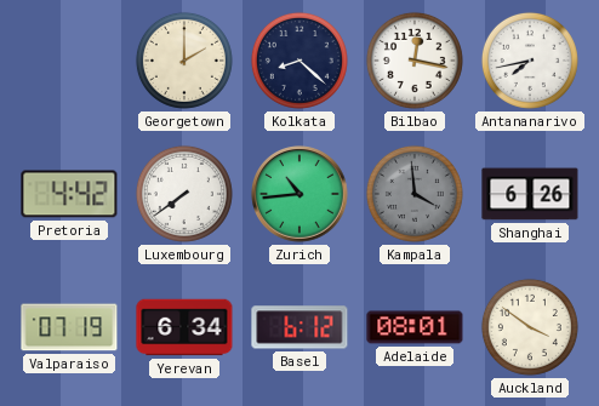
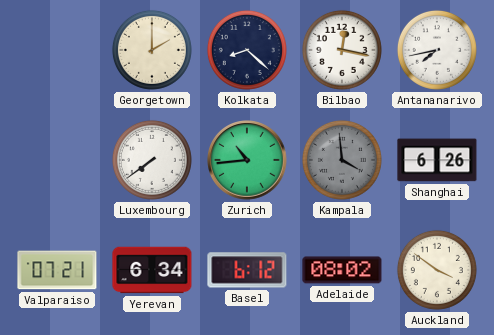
Pretoria: 4:42 -> none (69, 194)
Valparaiso: 07:19 -> 07:21 (57, 270)
Adelaide: 08:01 -> 08:02 (342, 270)
